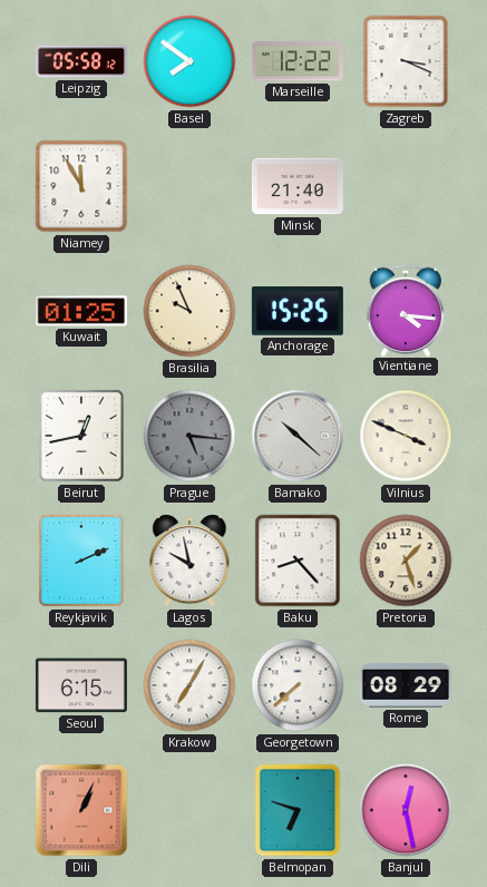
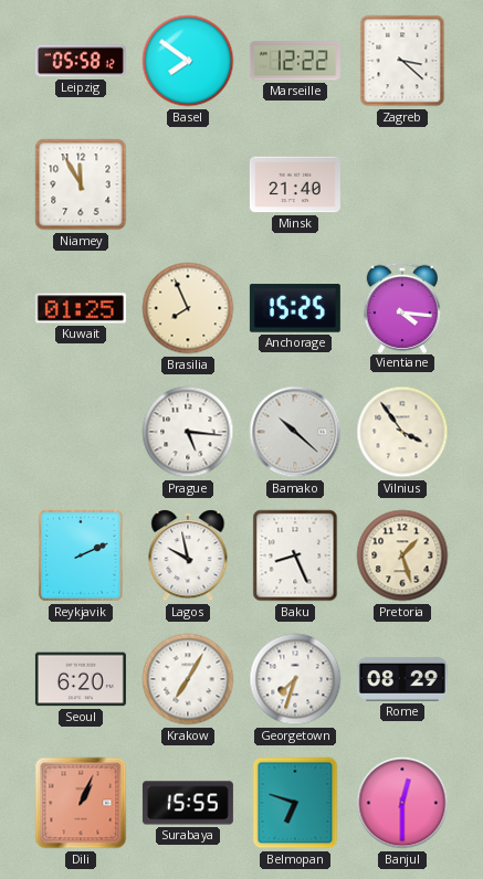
Zagreb: 3:19 -> 3:22 (402, 61)
Brasilia: 9:56 -> 7:56 (188, 308)
Beirut: 12:43 -> none (81, 436)
Prague dial: grey -> white (188, 432)
Vilnius: 3:49 -> 3:54 (402, 432)
Baku: 8:23 -> 8:26 (295, 555)
Seoul: 6:15 -> 6:20 (81, 679)
Georgetown: 7:38 -> 7:33 (295, 679)
Surabaya: none -> 15:55 (188, 803)
Banjul: 12:28 -> 12:30 (402, 803)
